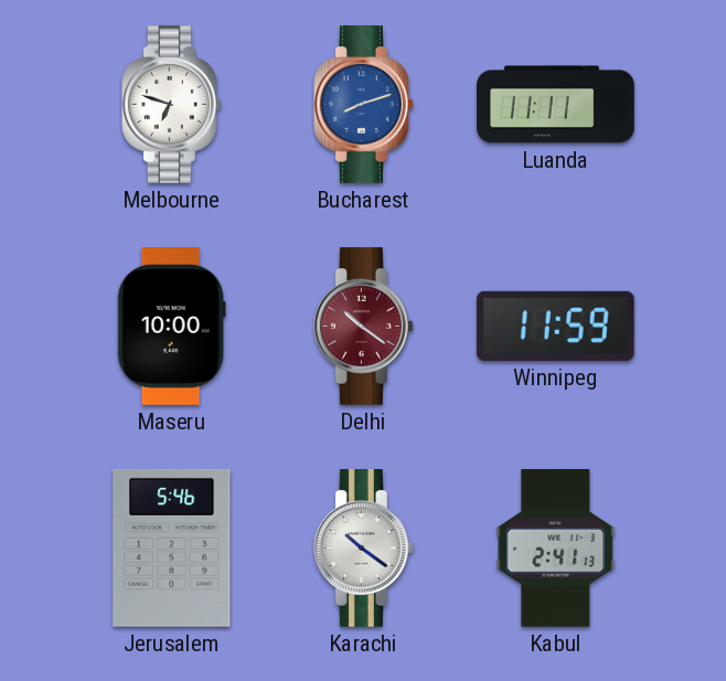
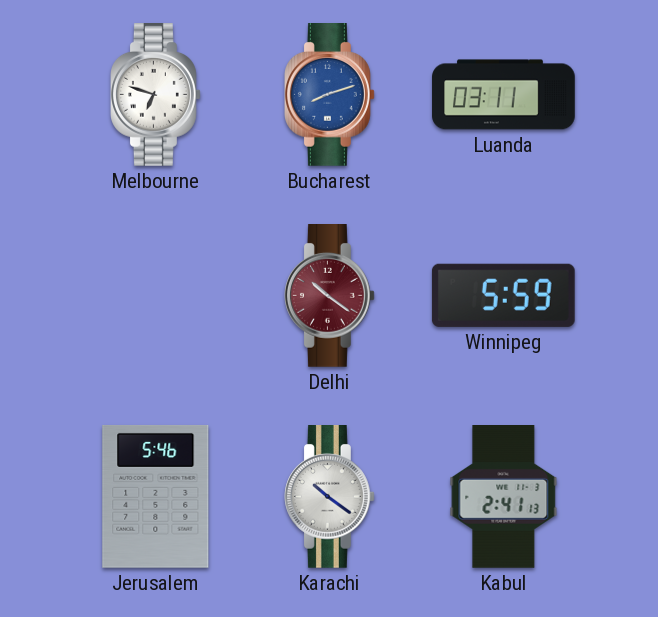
Luanda: 11:11 -> 03:11 (504, 95)
Maseru: 10:00 -> none (171, 327)
Winnipeg: 11:59 -> 5:59 (503, 295)
